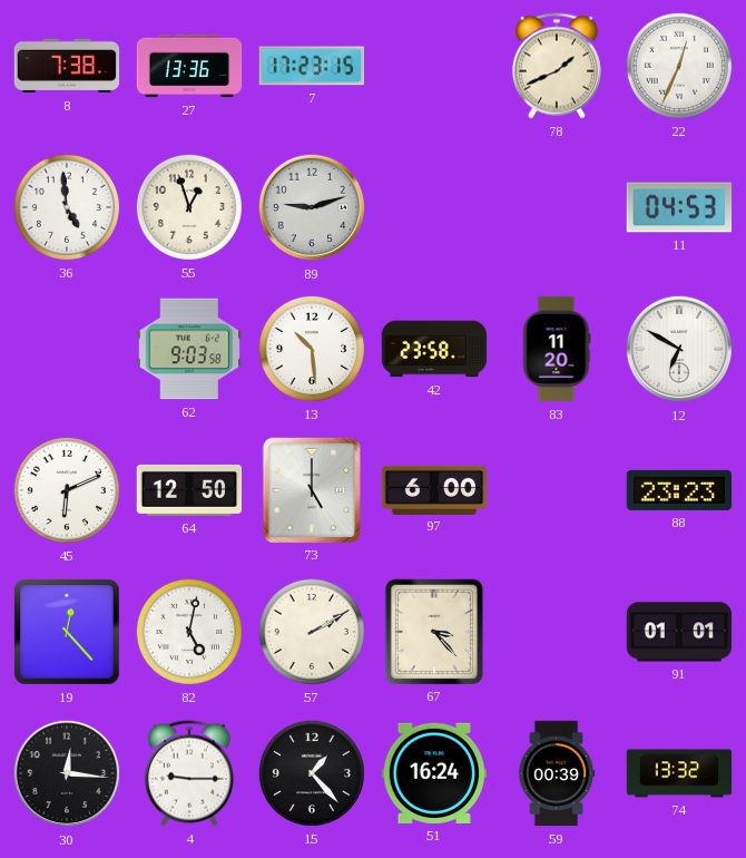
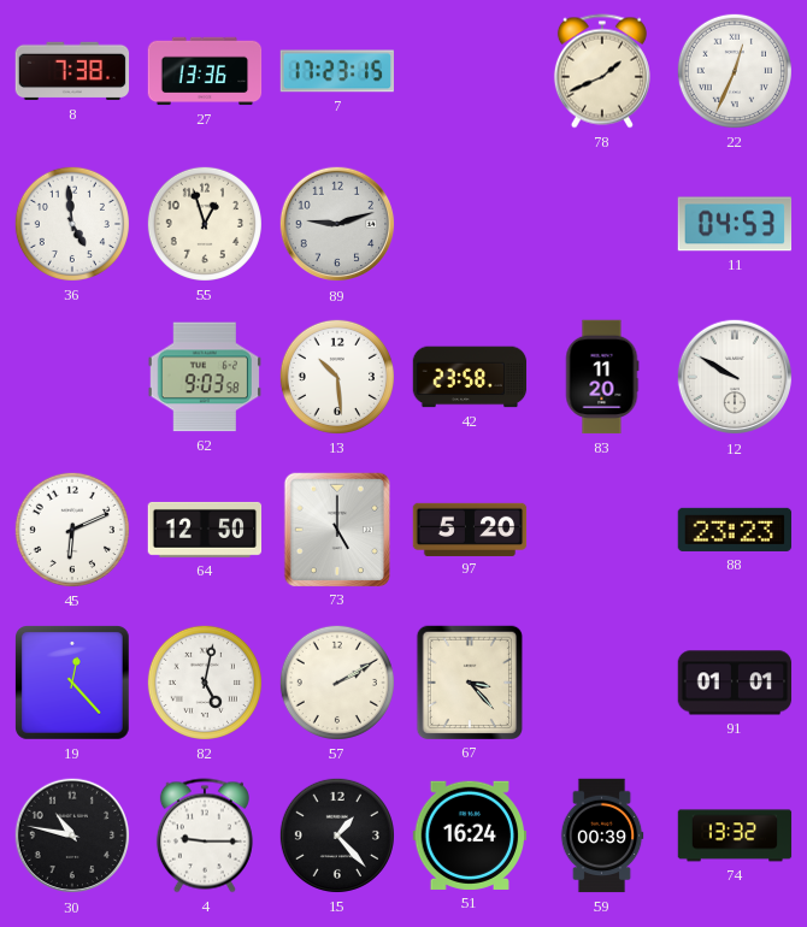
12: 6:50 -> 9:50 (735, 377)
97: 6:00 -> 5:20 (470, 529)
30: 12:16 -> 10:47 (72, 836)
